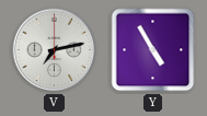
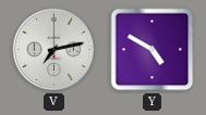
Y: 4:55 -> 4:50 (153, 50)
